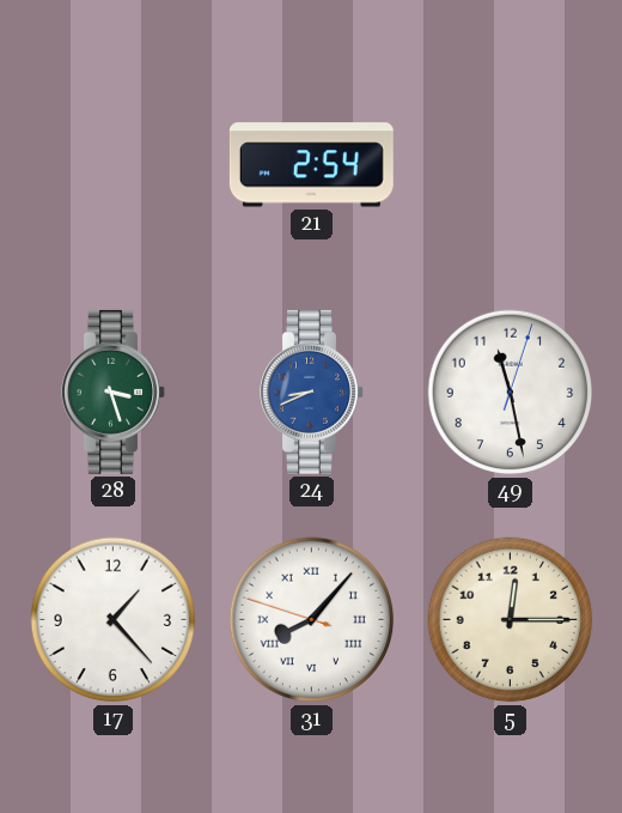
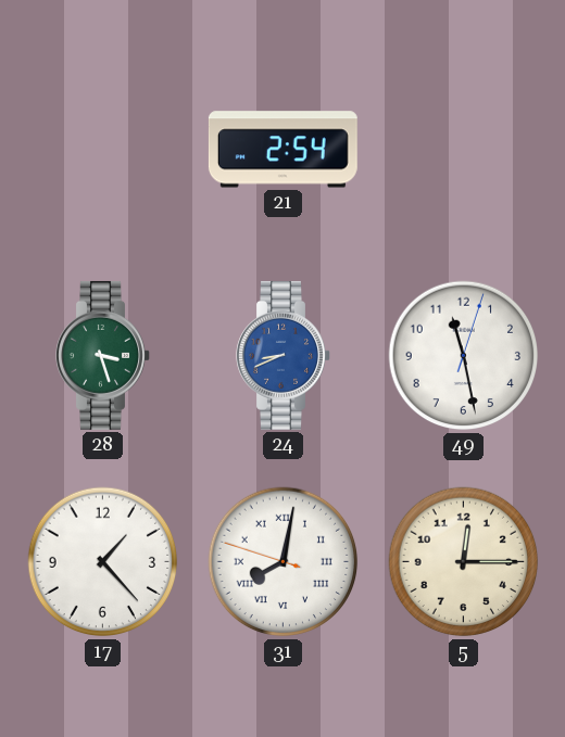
31: 8:06 -> 8:01 (284, 562)
